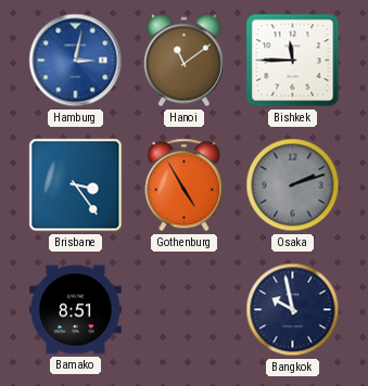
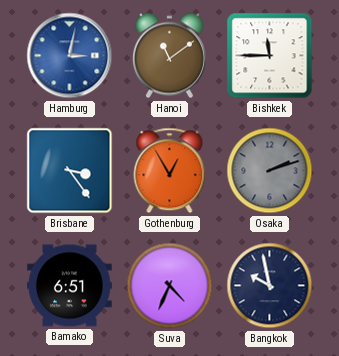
Gothenburg: 4:55 -> 12:55 (170, 171)
Bamako: 8:51 -> 6:51 (70, 286)
Suva: none -> 4:34 (170, 286)
